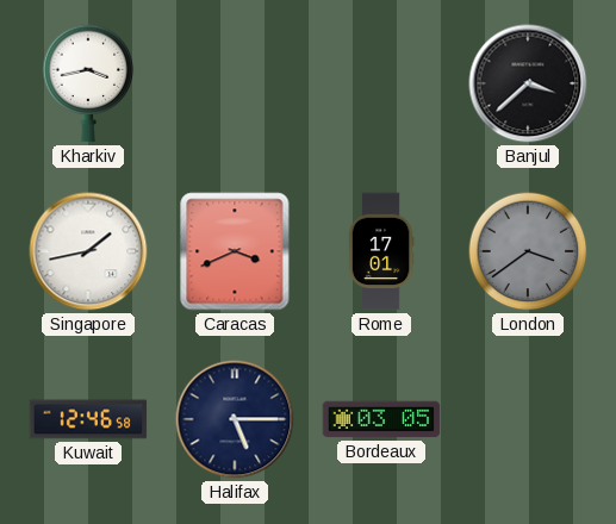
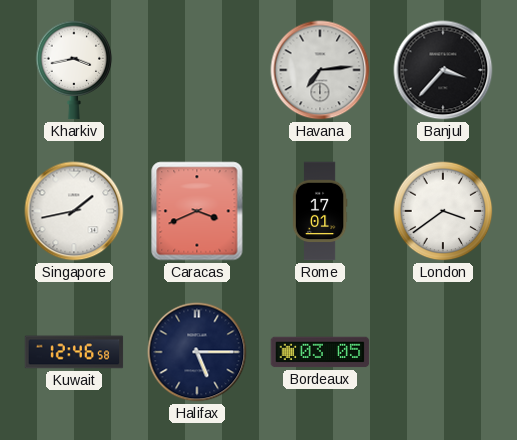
Havana: none -> 7:14 (320, 70)
Banjul: 3:38 -> 3:37 (443, 70)
London dial: grey -> white (443, 211)
